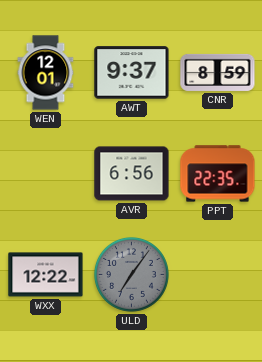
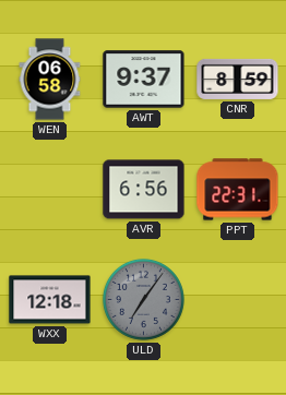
WEN: 12:01 -> 06:58 (50, 80)
PPT: 22:35 -> 22:31 (238, 190)
WXX: 12:22 -> 12:18 (50, 300)
